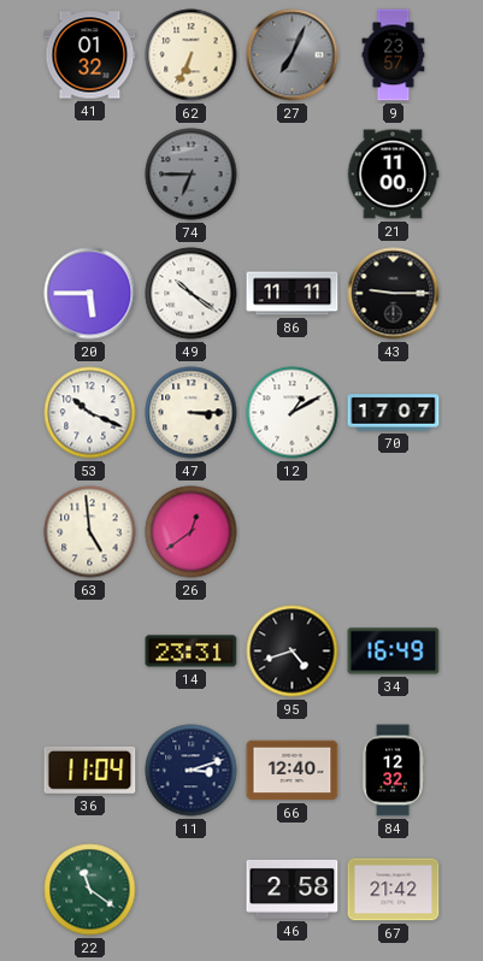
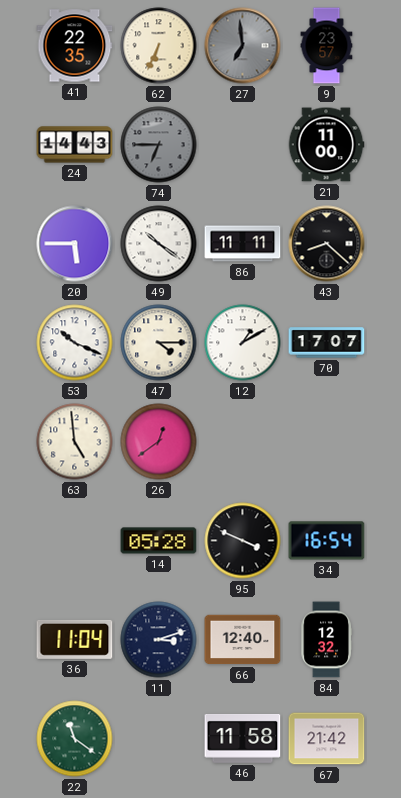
41: 01:32 -> 22:35 (75, 46)
27: 7:04 -> 6:59 (243, 46)
24: none -> 14:43 (75, 145)
43: 9:15 -> 8:22 (327, 244)
47: 3:15 -> 4:15 (159, 343)
14: 23:31 -> 05:28 (159, 541)
95: 4:42 -> 3:49 (243, 541)
34: 16:49 -> 16:54 (327, 541)
46: 2:58 -> 11:58 (243, 738)
